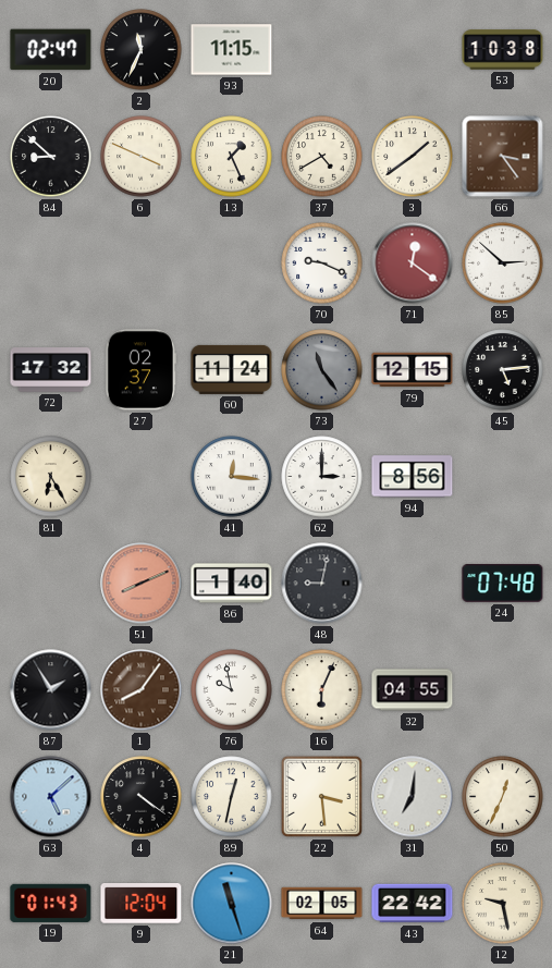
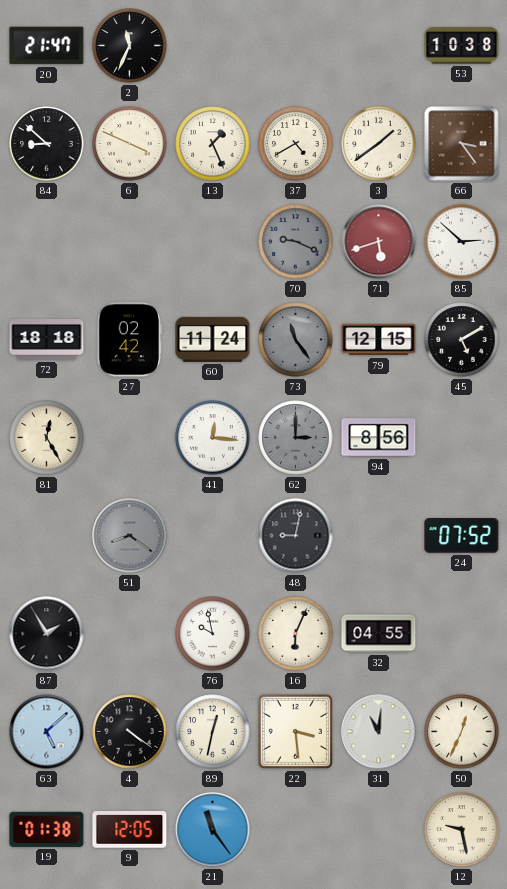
20: 02:47 -> 21:47 (47, 46)
93: 11:15 -> none (232, 50)
70 dial: white -> grey (296, 242)
71: 12:21 -> 5:42 (379, 242)
72: 17:32 -> 18:18 (47, 340)
27: 02:37 -> 02:42 (130, 340)
45: 5:14 -> 5:10 (462, 340)
81: 6:25 -> 12:25 (47, 438)
62 dial: white -> grey (296, 438)
51: 8:11 -> 8:21 (130, 536)
51 dial: salmon -> grey (130, 536)
86: 1:40 -> none (232, 584)
24: 07:48 -> 07:52 (462, 536)
1: 8:06 -> none (142, 690)
31: 7:01 -> 11:01 (379, 732)
19: 01:43 -> 01:38 (47, 829)
9: 12:04 -> 12:05 (130, 830)
21: 11:27 -> 11:24 (213, 830)
64: 02:05 -> none (322, 904)
43: 22:42 -> none (413, 904)
